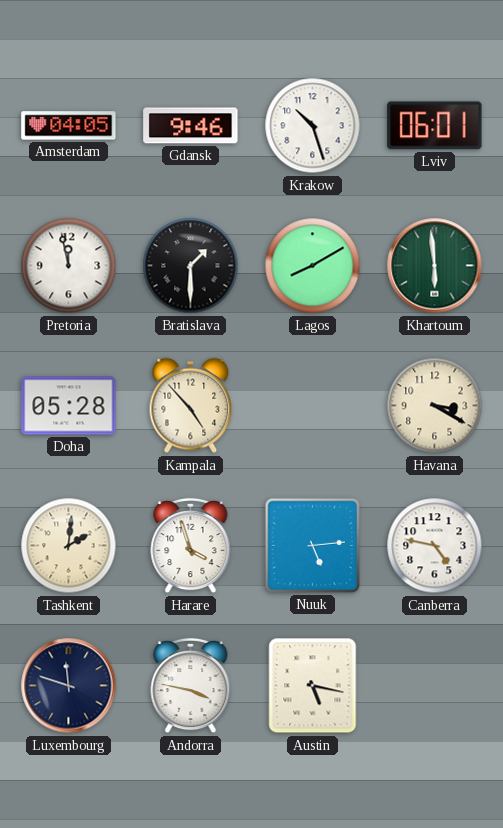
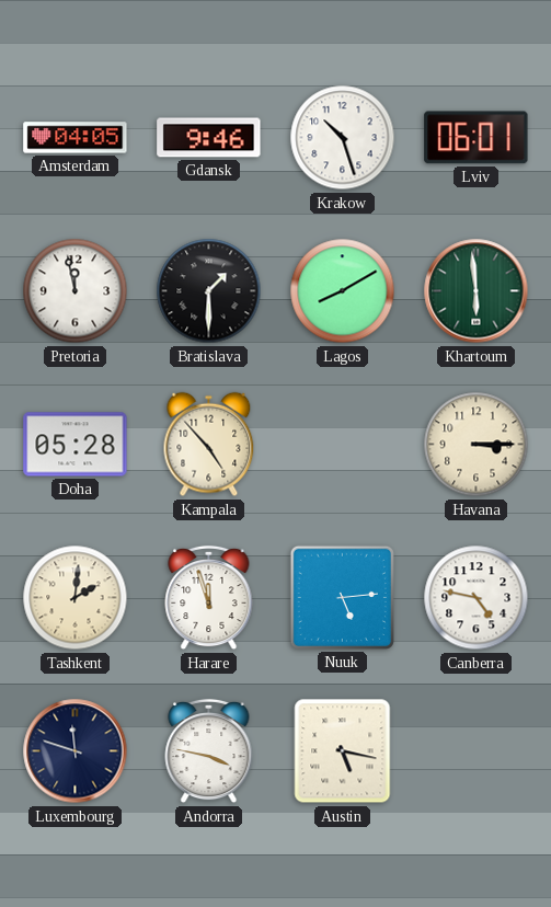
Havana: 3:20 -> 3:15 (477, 445)
Harare: 3:57 -> 11:57 (209, 598)
